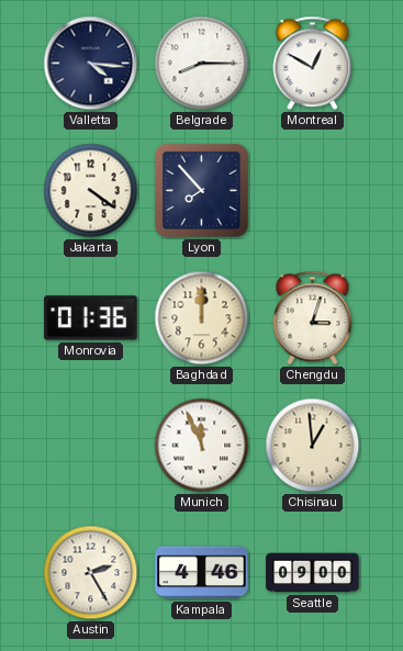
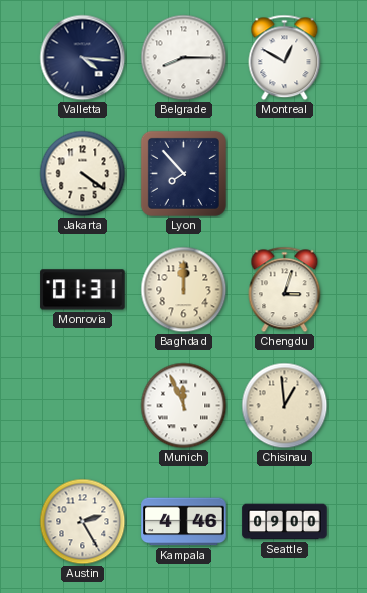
Monrovia: 01:36 -> 01:31 (83, 290)
